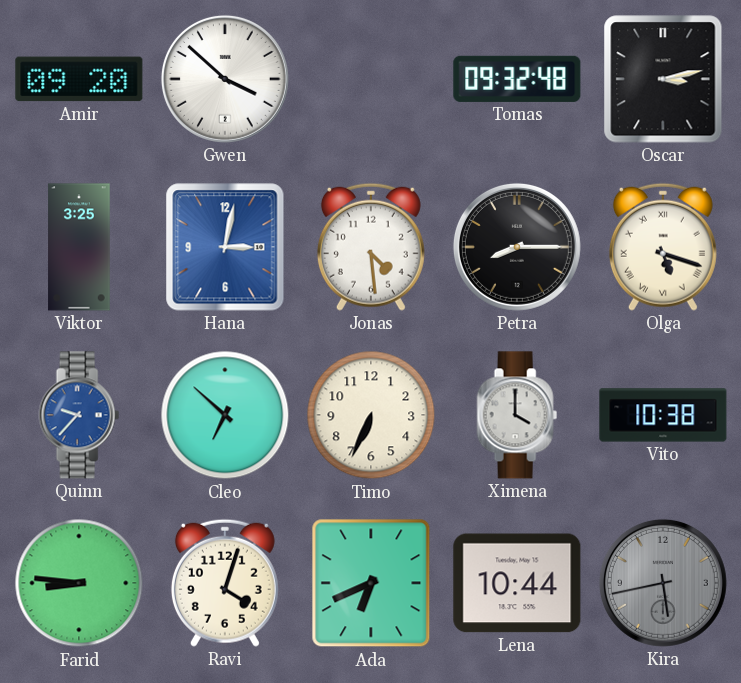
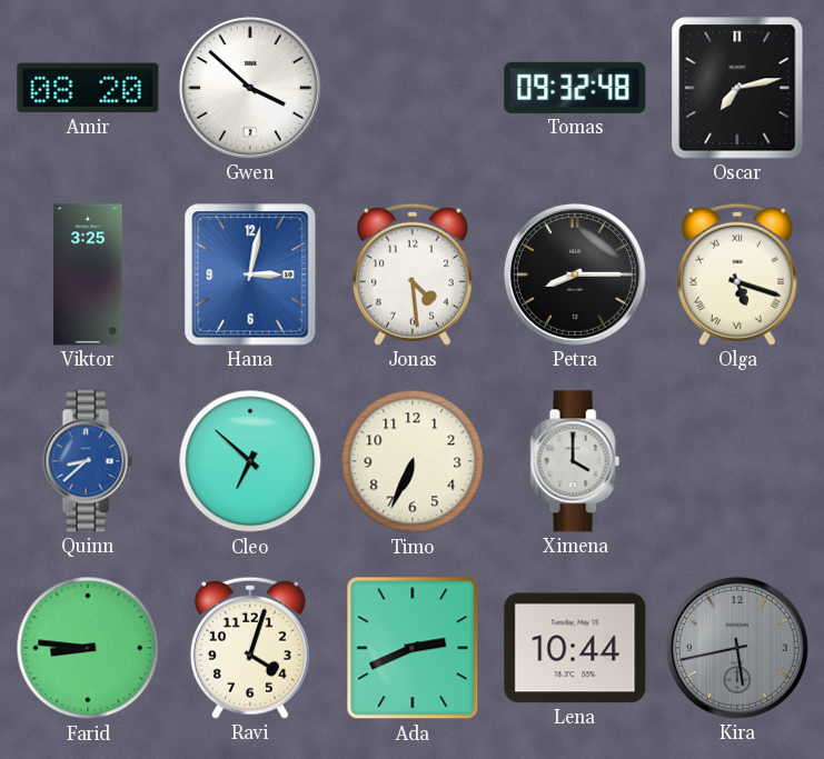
Amir: 09:20 -> 08:20 (88, 88)
Oscar: 3:13 -> 7:13 (737, 88)
Quinn: 9:37 -> 8:38 (88, 461)
Vito: 10:38 -> none (663, 415)
Ada: 6:41 -> 2:41 (413, 648)
